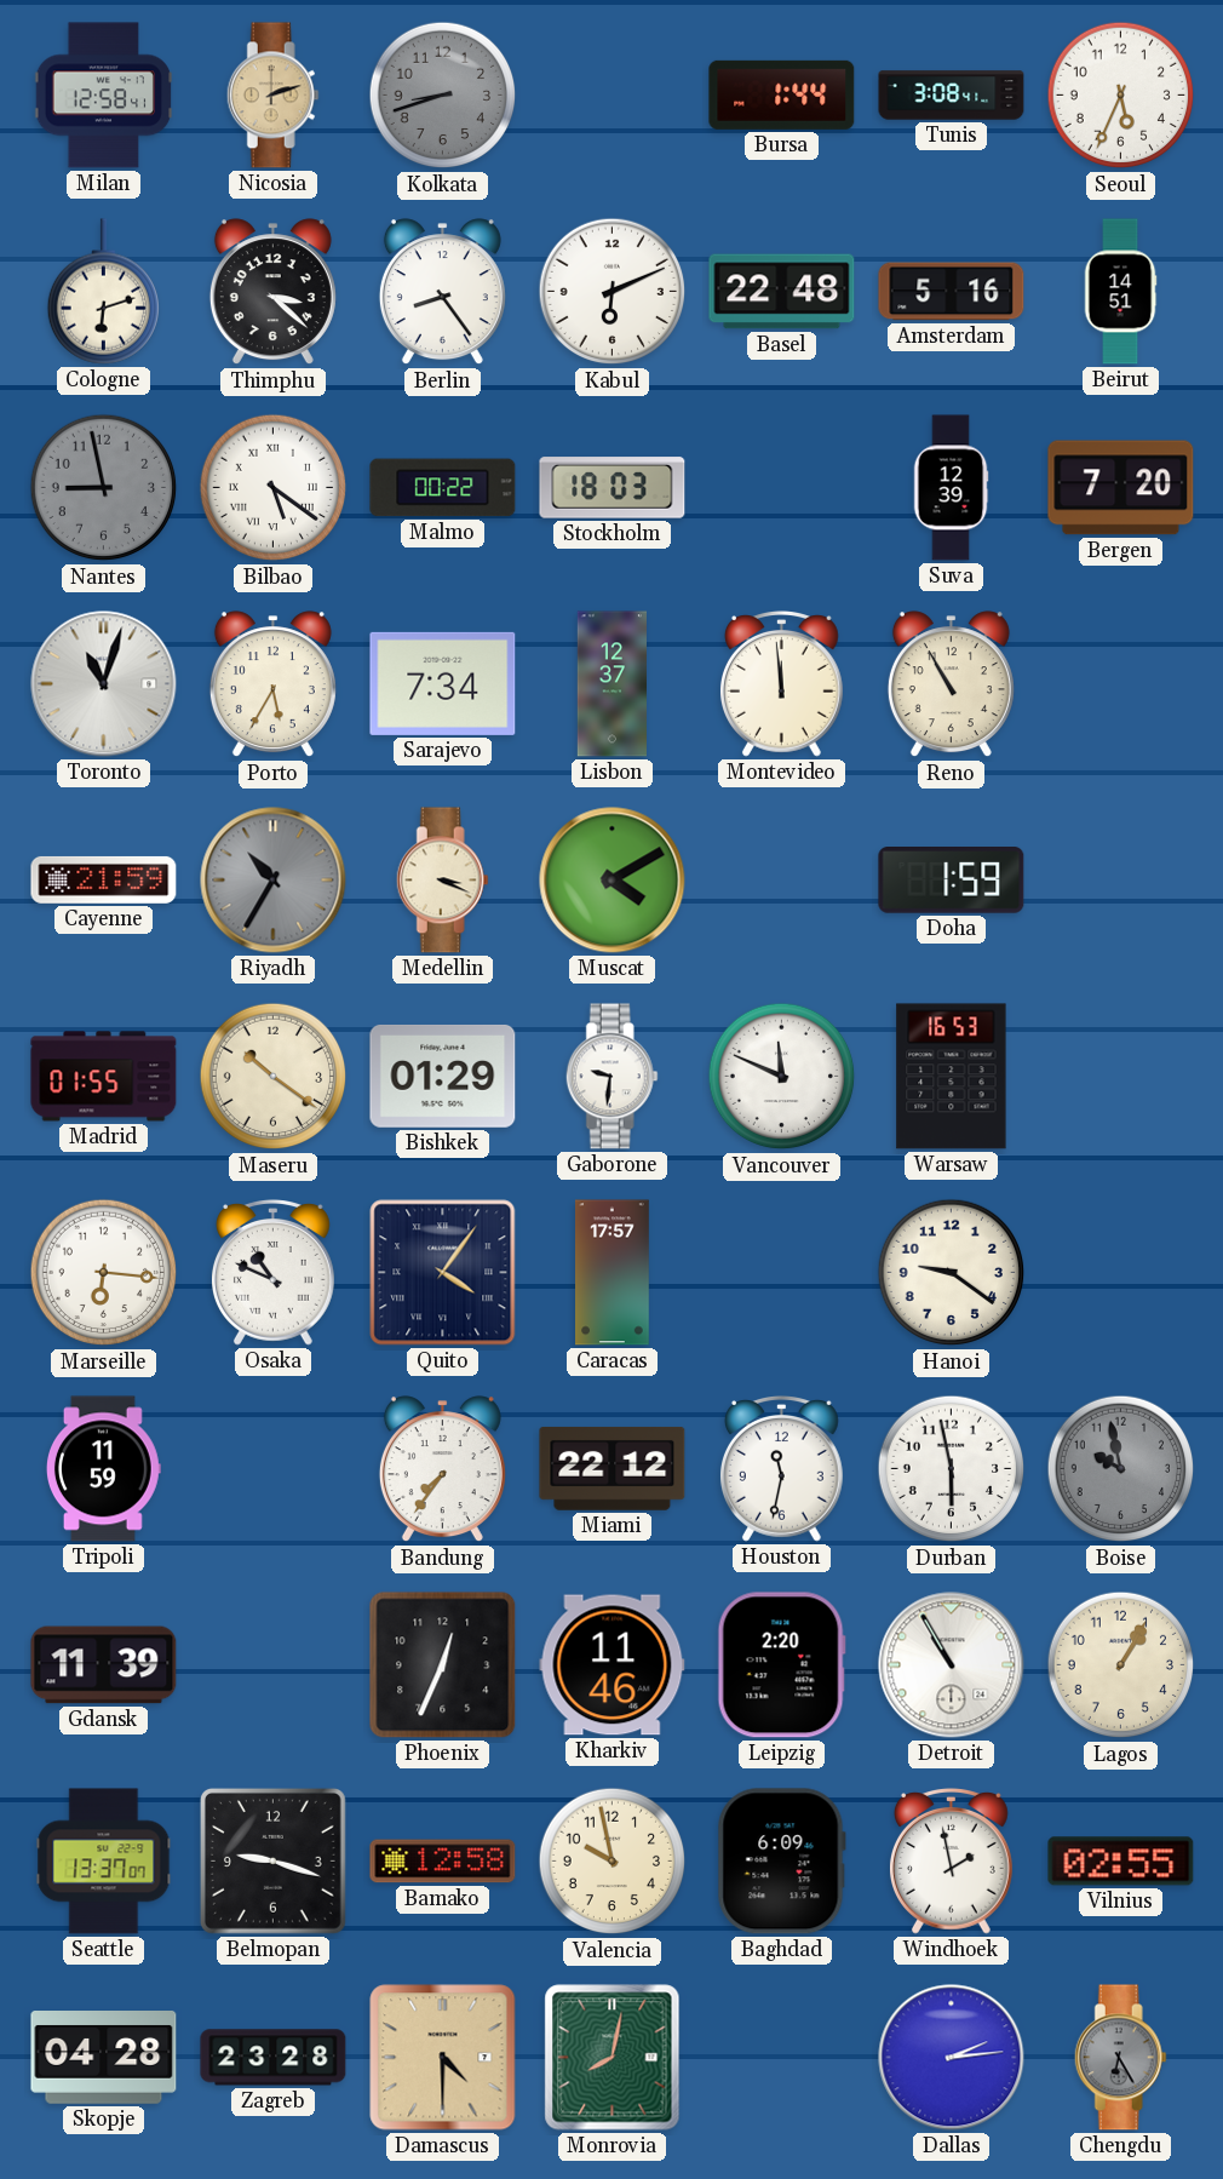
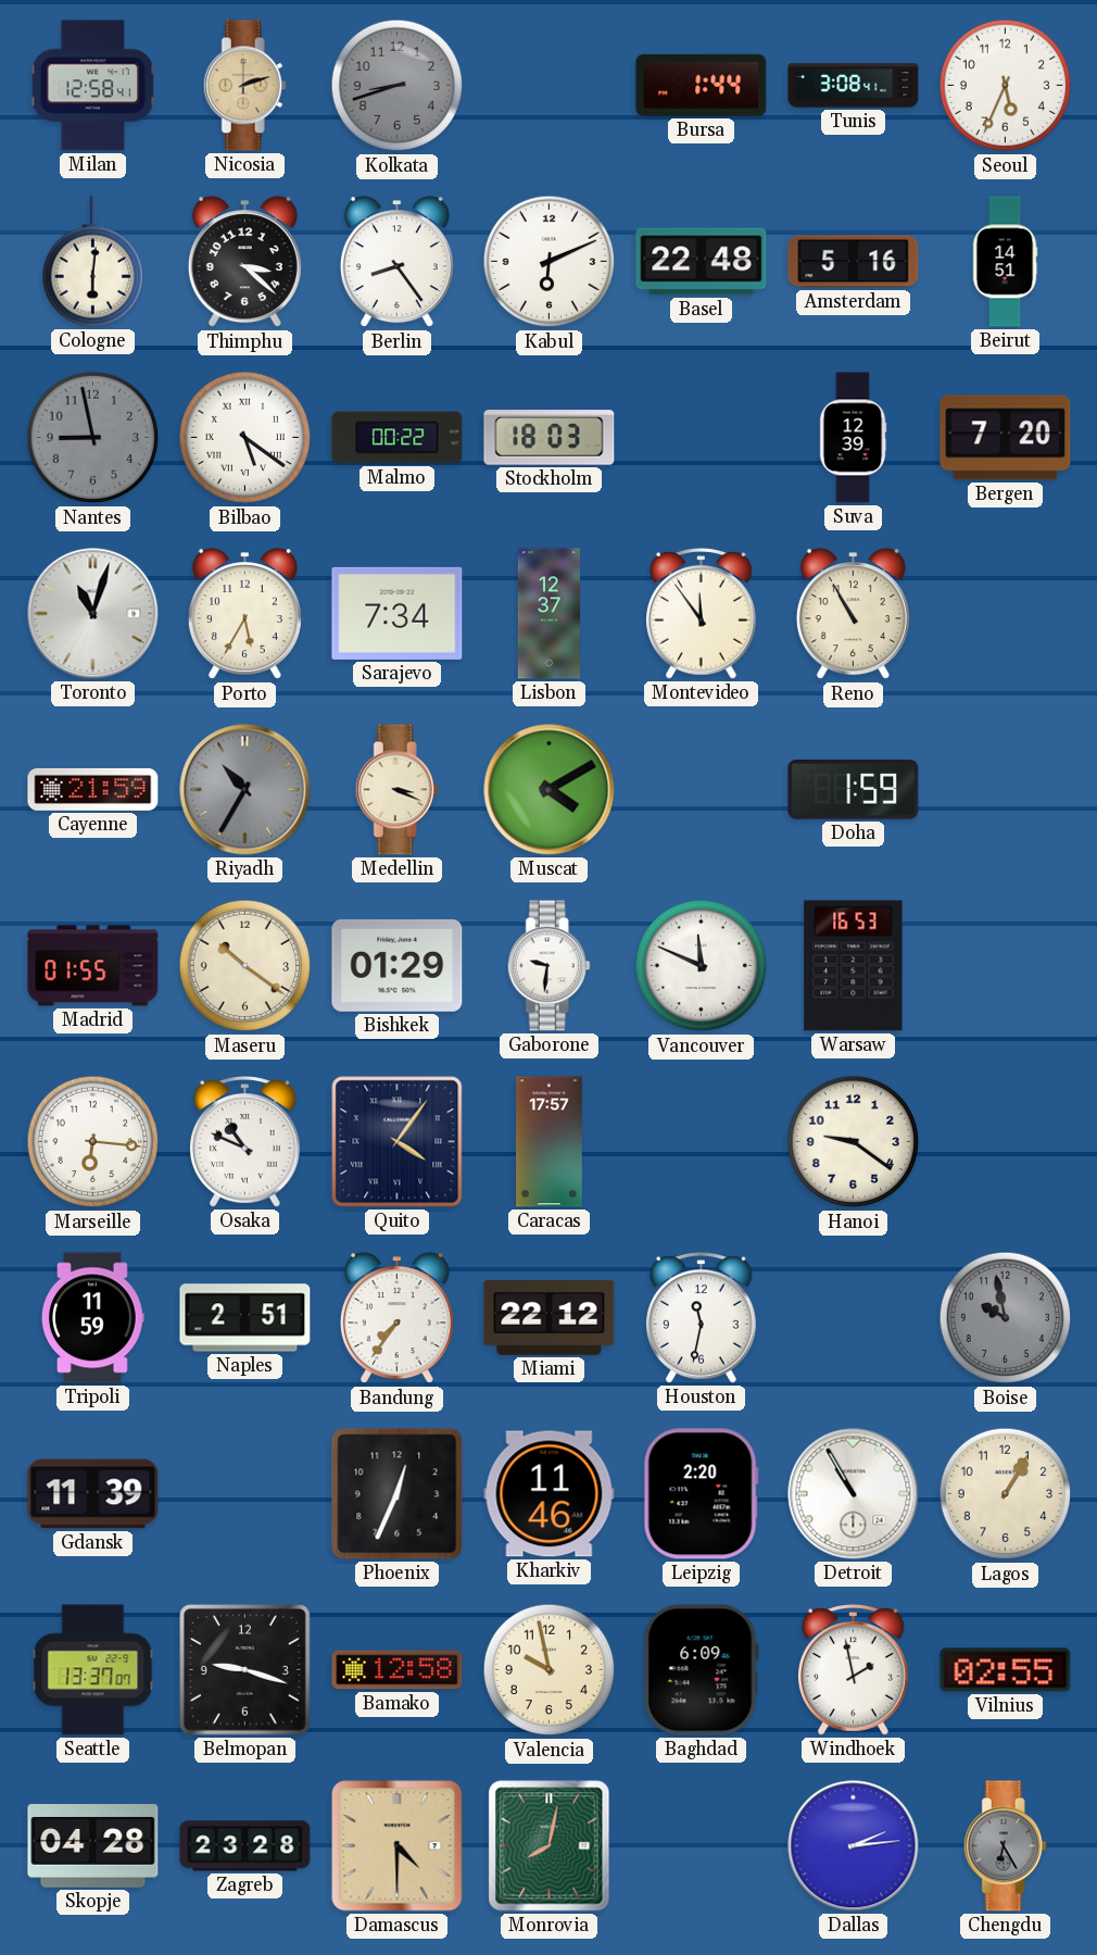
Cologne: 6:12 -> 6:01 (92, 262)
Montevideo: 11:59 -> 11:54 (701, 614)
Naples: none -> 2:51 (245, 1318)
Durban: 5:58 -> none (952, 1469)
